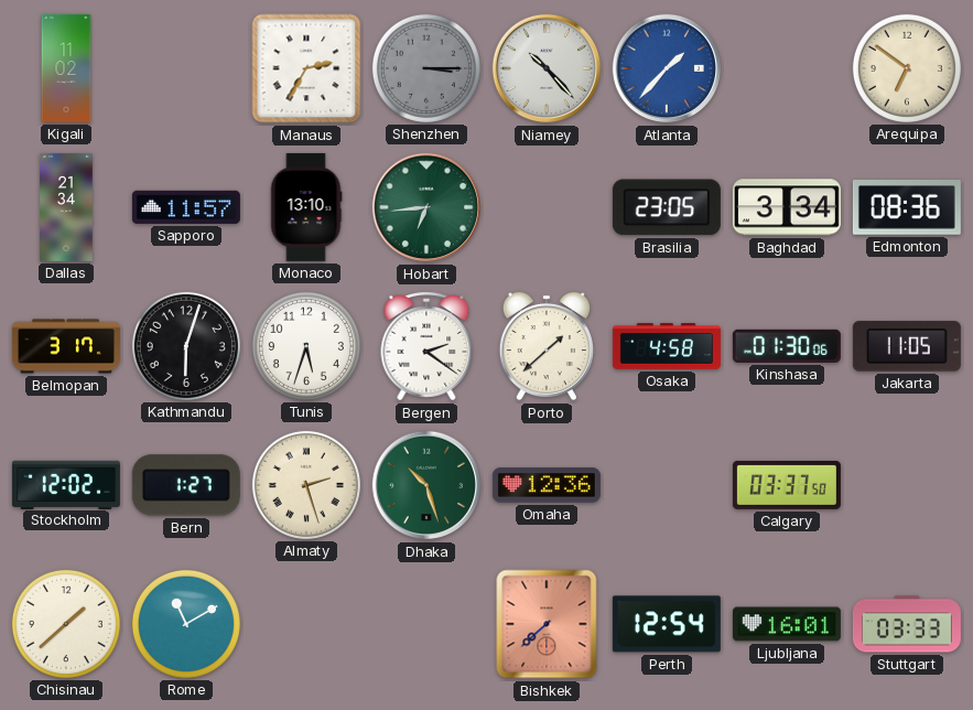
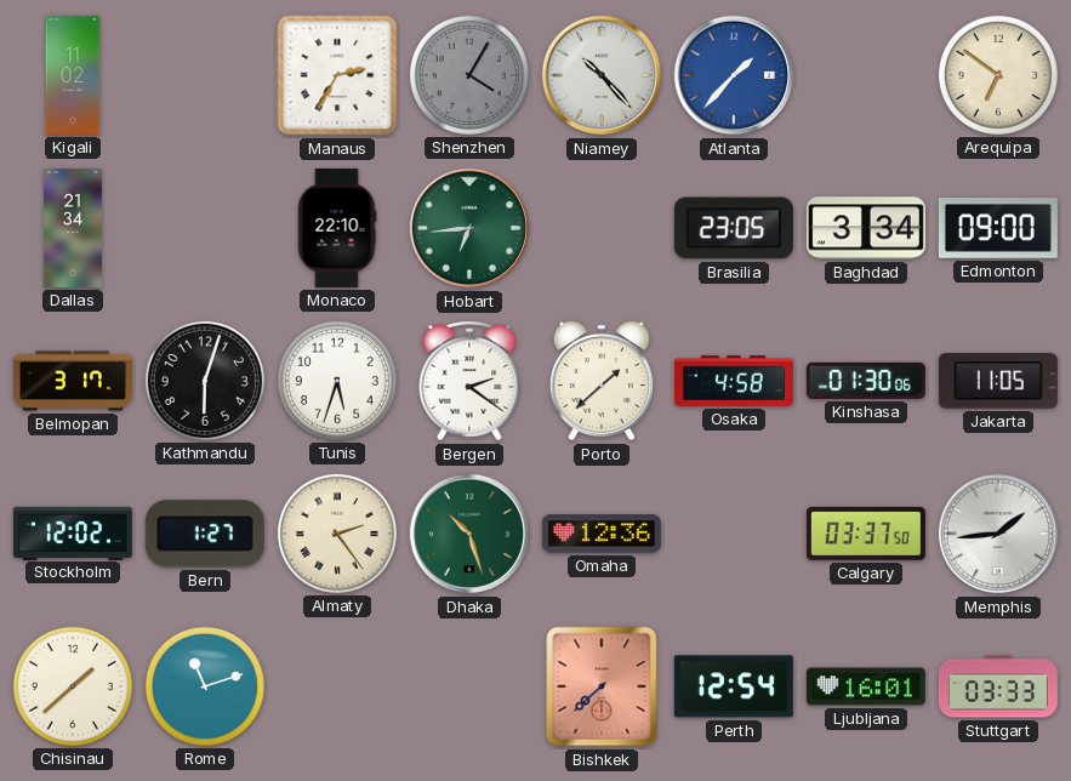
Shenzhen: 3:15 -> 4:05 (469, 75)
Sapporo: 11:57 -> none (186, 207)
Monaco: 13:10 -> 22:10 (337, 228)
Edmonton: 08:36 -> 09:00 (998, 228)
Almaty: 2:27 -> 2:24 (337, 534)
Memphis: none -> 1:44 (998, 534)
Rome: 11:10 -> 11:12 (205, 686)
